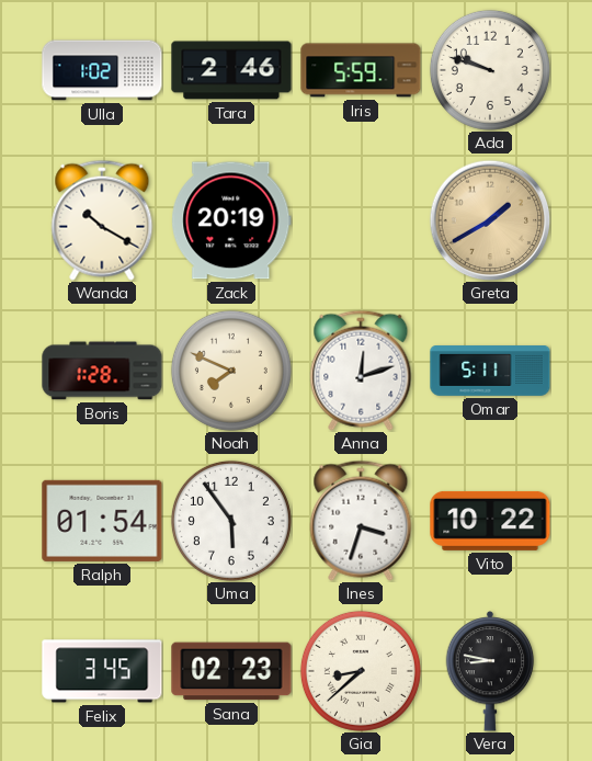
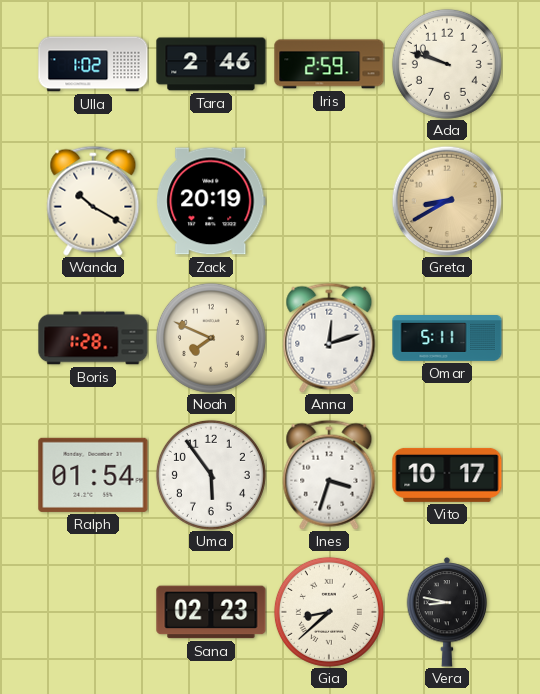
Iris: 5:59 -> 2:59 (329, 64)
Greta: 1:40 -> 8:40 (447, 201)
Vito: 10:22 -> 10:17 (447, 475)
Felix: 3:45 -> none (102, 671)
